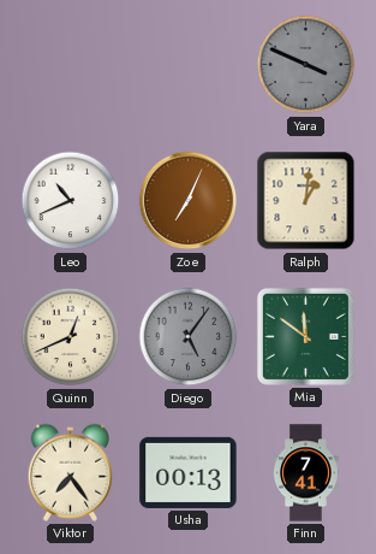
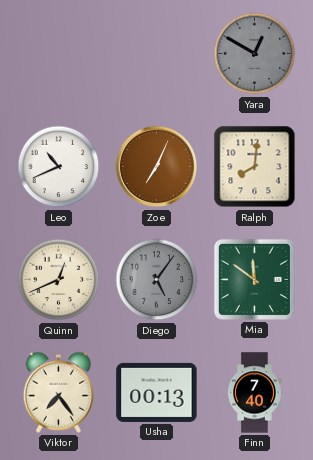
Yara: 3:49 -> 12:50 (255, 54)
Ralph: 1:01 -> 8:01 (255, 167)
Finn: 7:41 -> 7:40 (255, 393)
